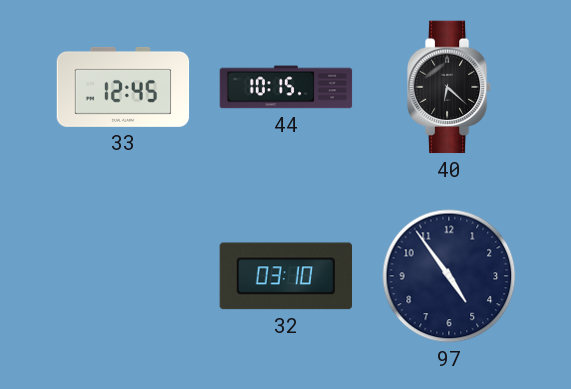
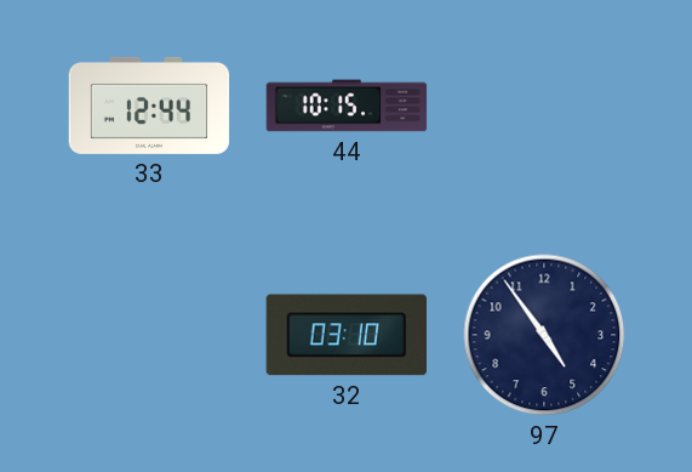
33: 12:45 -> 12:44 (149, 106)
40: 6:22 -> none (449, 87)
